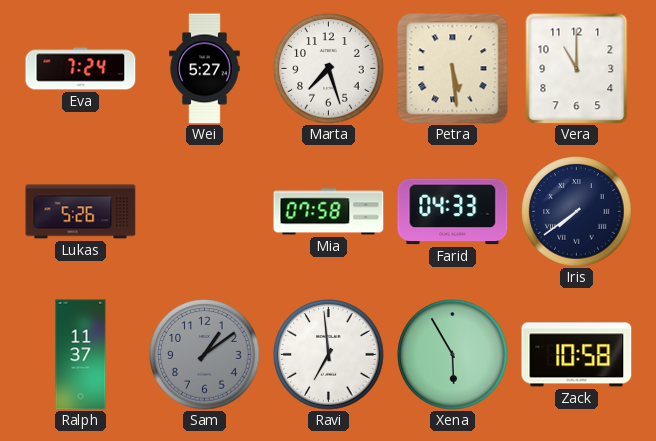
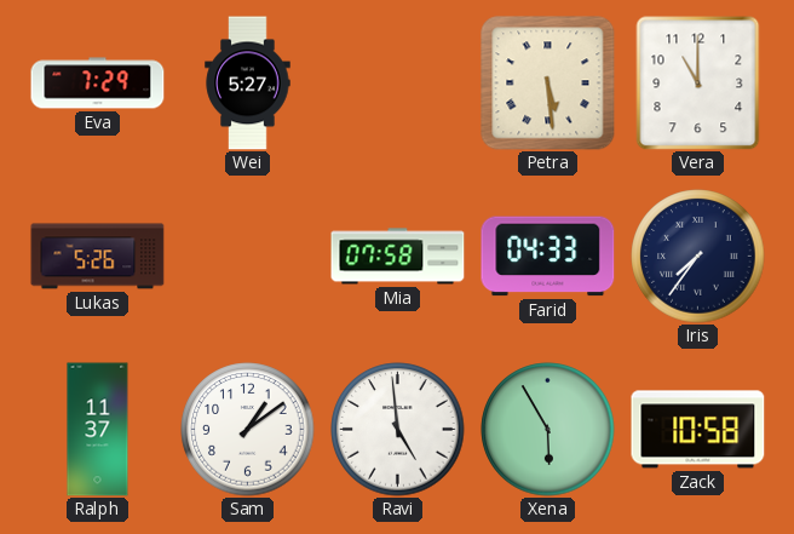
Eva: 7:24 -> 7:29 (98, 84)
Marta: 7:27 -> none (329, 69)
Iris: 7:39 -> 7:36 (698, 257)
Sam dial: grey -> white (248, 430)
Ravi: 6:59 -> 4:59 (398, 430)
